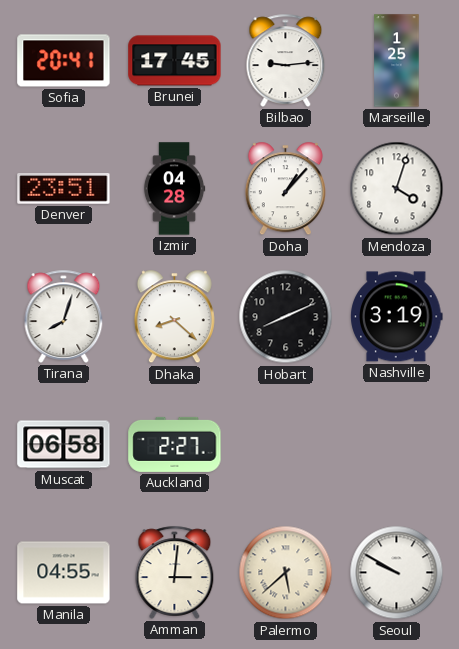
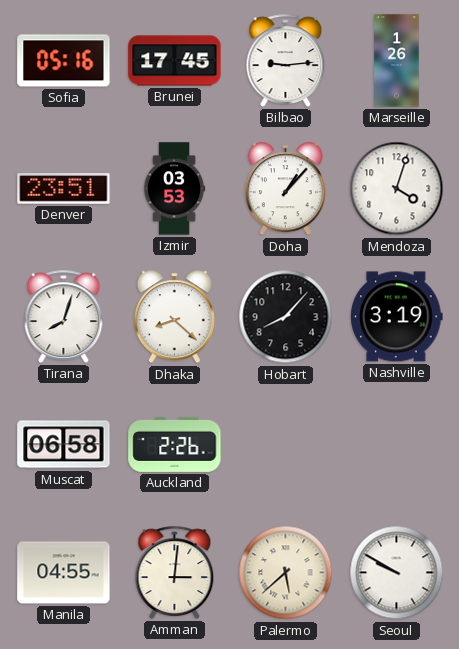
Sofia: 20:41 -> 05:16 (64, 61)
Marseille: 1:25 -> 1:26 (397, 61)
Izmir: 04:28 -> 03:53 (174, 189)
Hobart: 8:11 -> 8:07 (286, 317)
Auckland: 2:27 -> 2:26 (175, 444)
